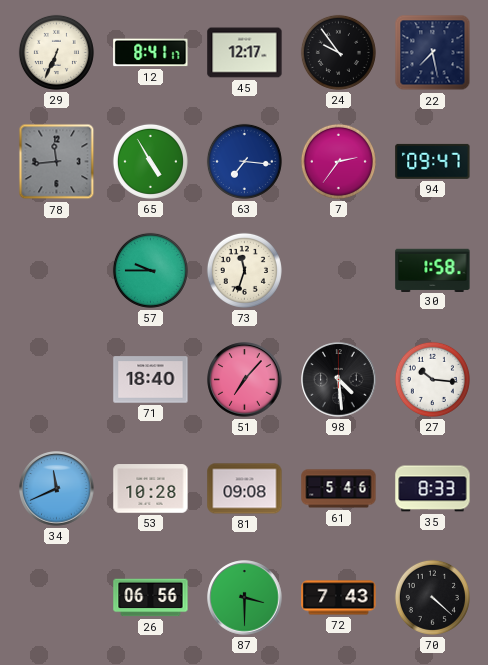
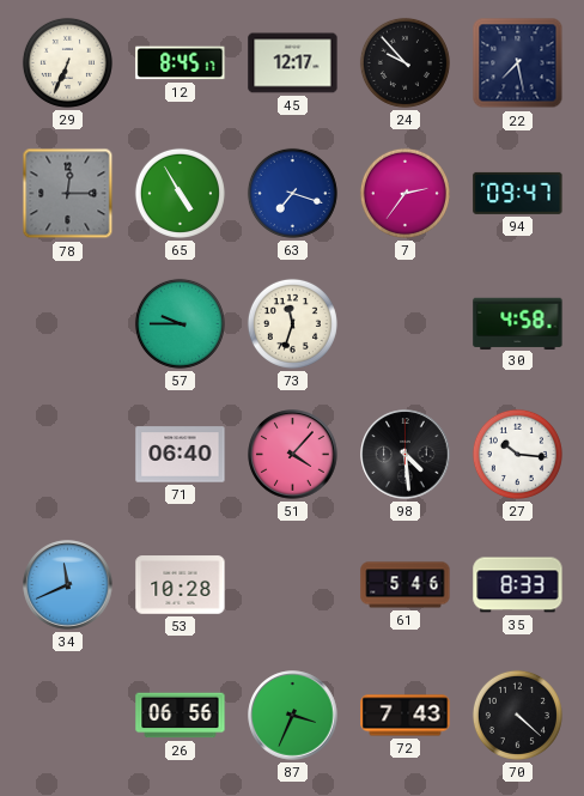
12: 8:41 -> 8:45 (181, 63)
24: 9:54 -> 9:53 (404, 62)
78: 11:44 -> 12:15 (68, 194)
63: 7:16 -> 7:18 (292, 193)
30: 1:58 -> 4:58 (518, 323)
71: 18:40 -> 06:40 (181, 455)
51: 7:07 -> 4:07 (293, 455)
81: 09:08 -> none (245, 489)
87: 3:30 -> 3:34 (293, 716)
